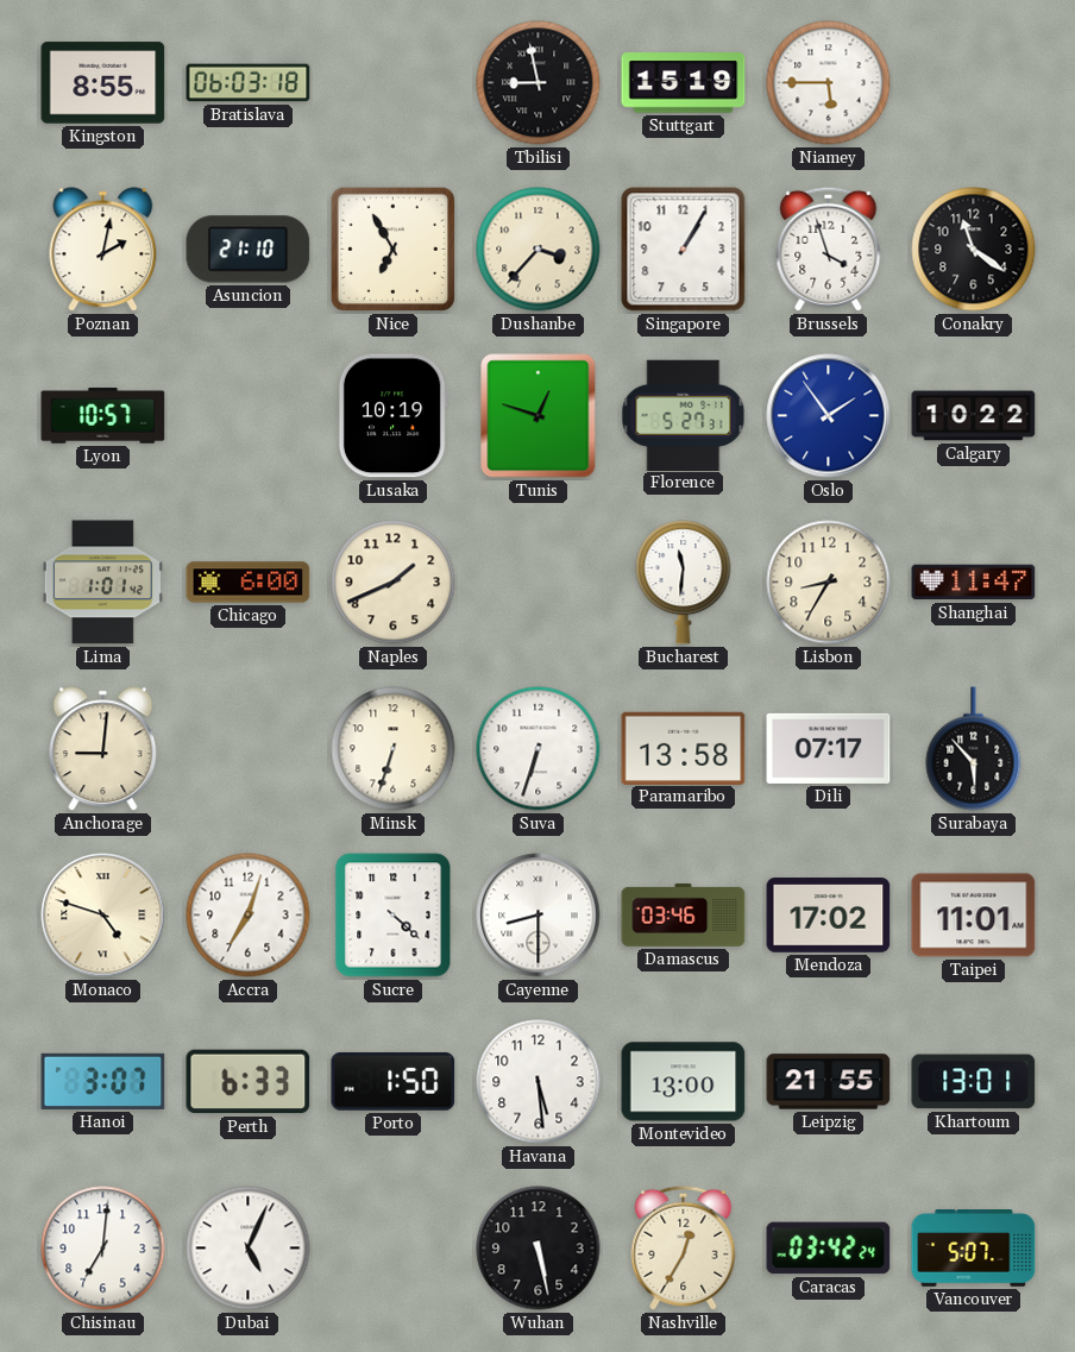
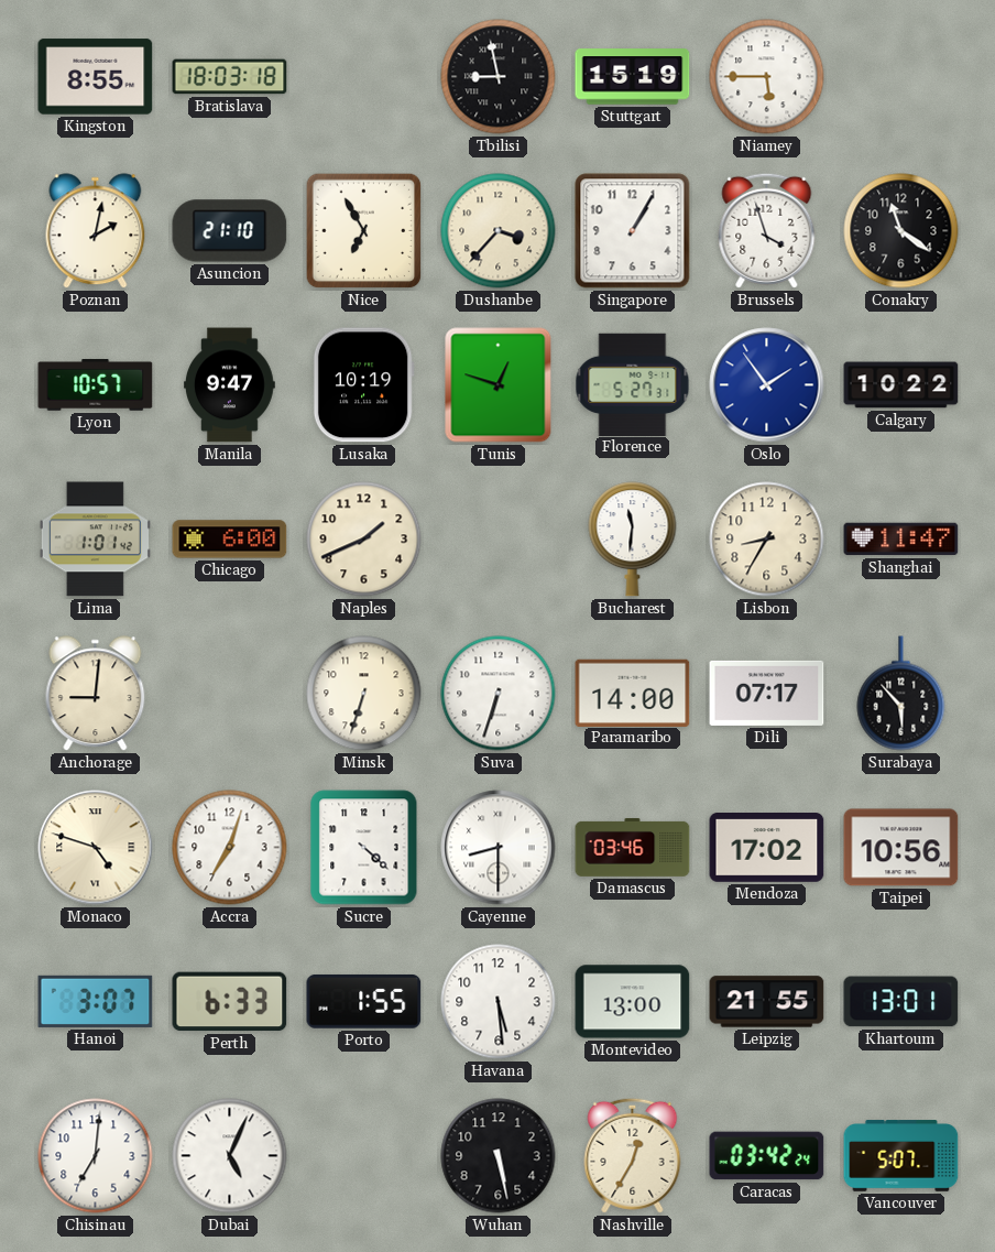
Bratislava: 06:03 -> 18:03 (230, 77)
Manila: none -> 9:47 (230, 385)
Paramaribo: 13:58 -> 14:00 (633, 693)
Taipei: 11:01 -> 10:56 (901, 848)
Porto: 1:50 -> 1:55 (364, 1001)
